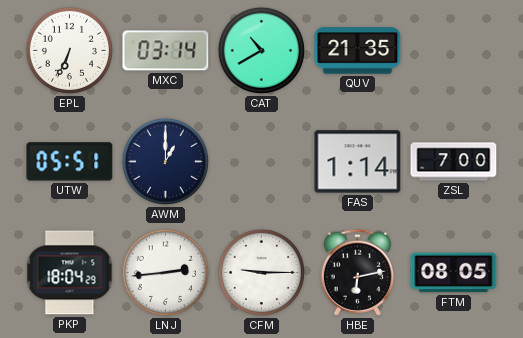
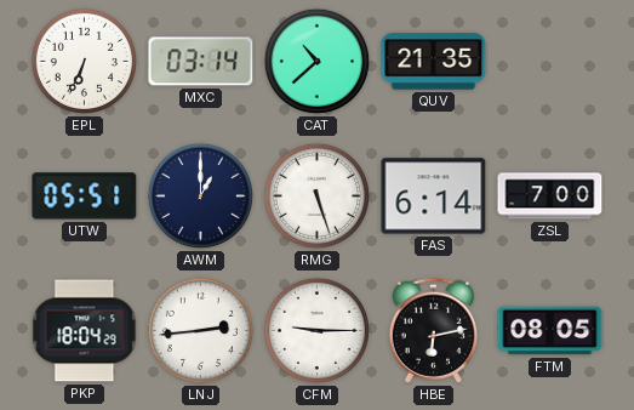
CAT: 10:40 -> 10:38 (316, 61)
RMG: none -> 5:27 (316, 195)
FAS: 1:14 -> 6:14 (434, 197)
